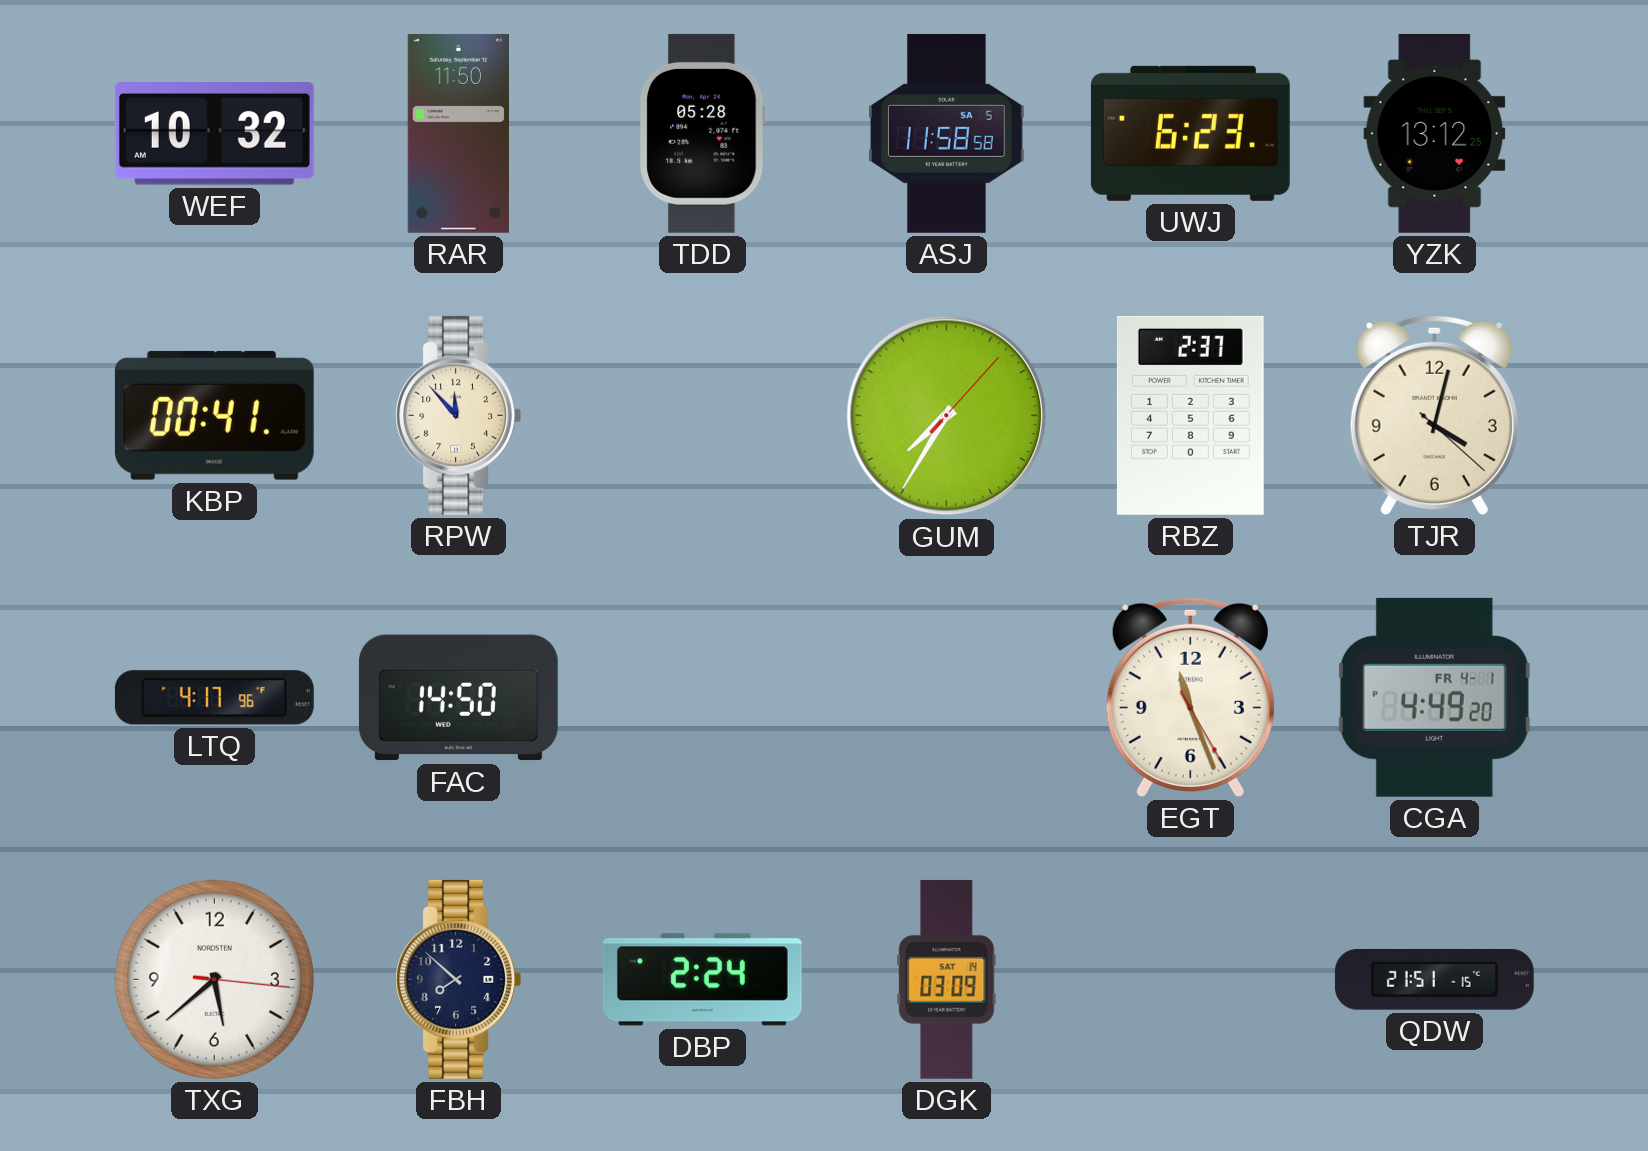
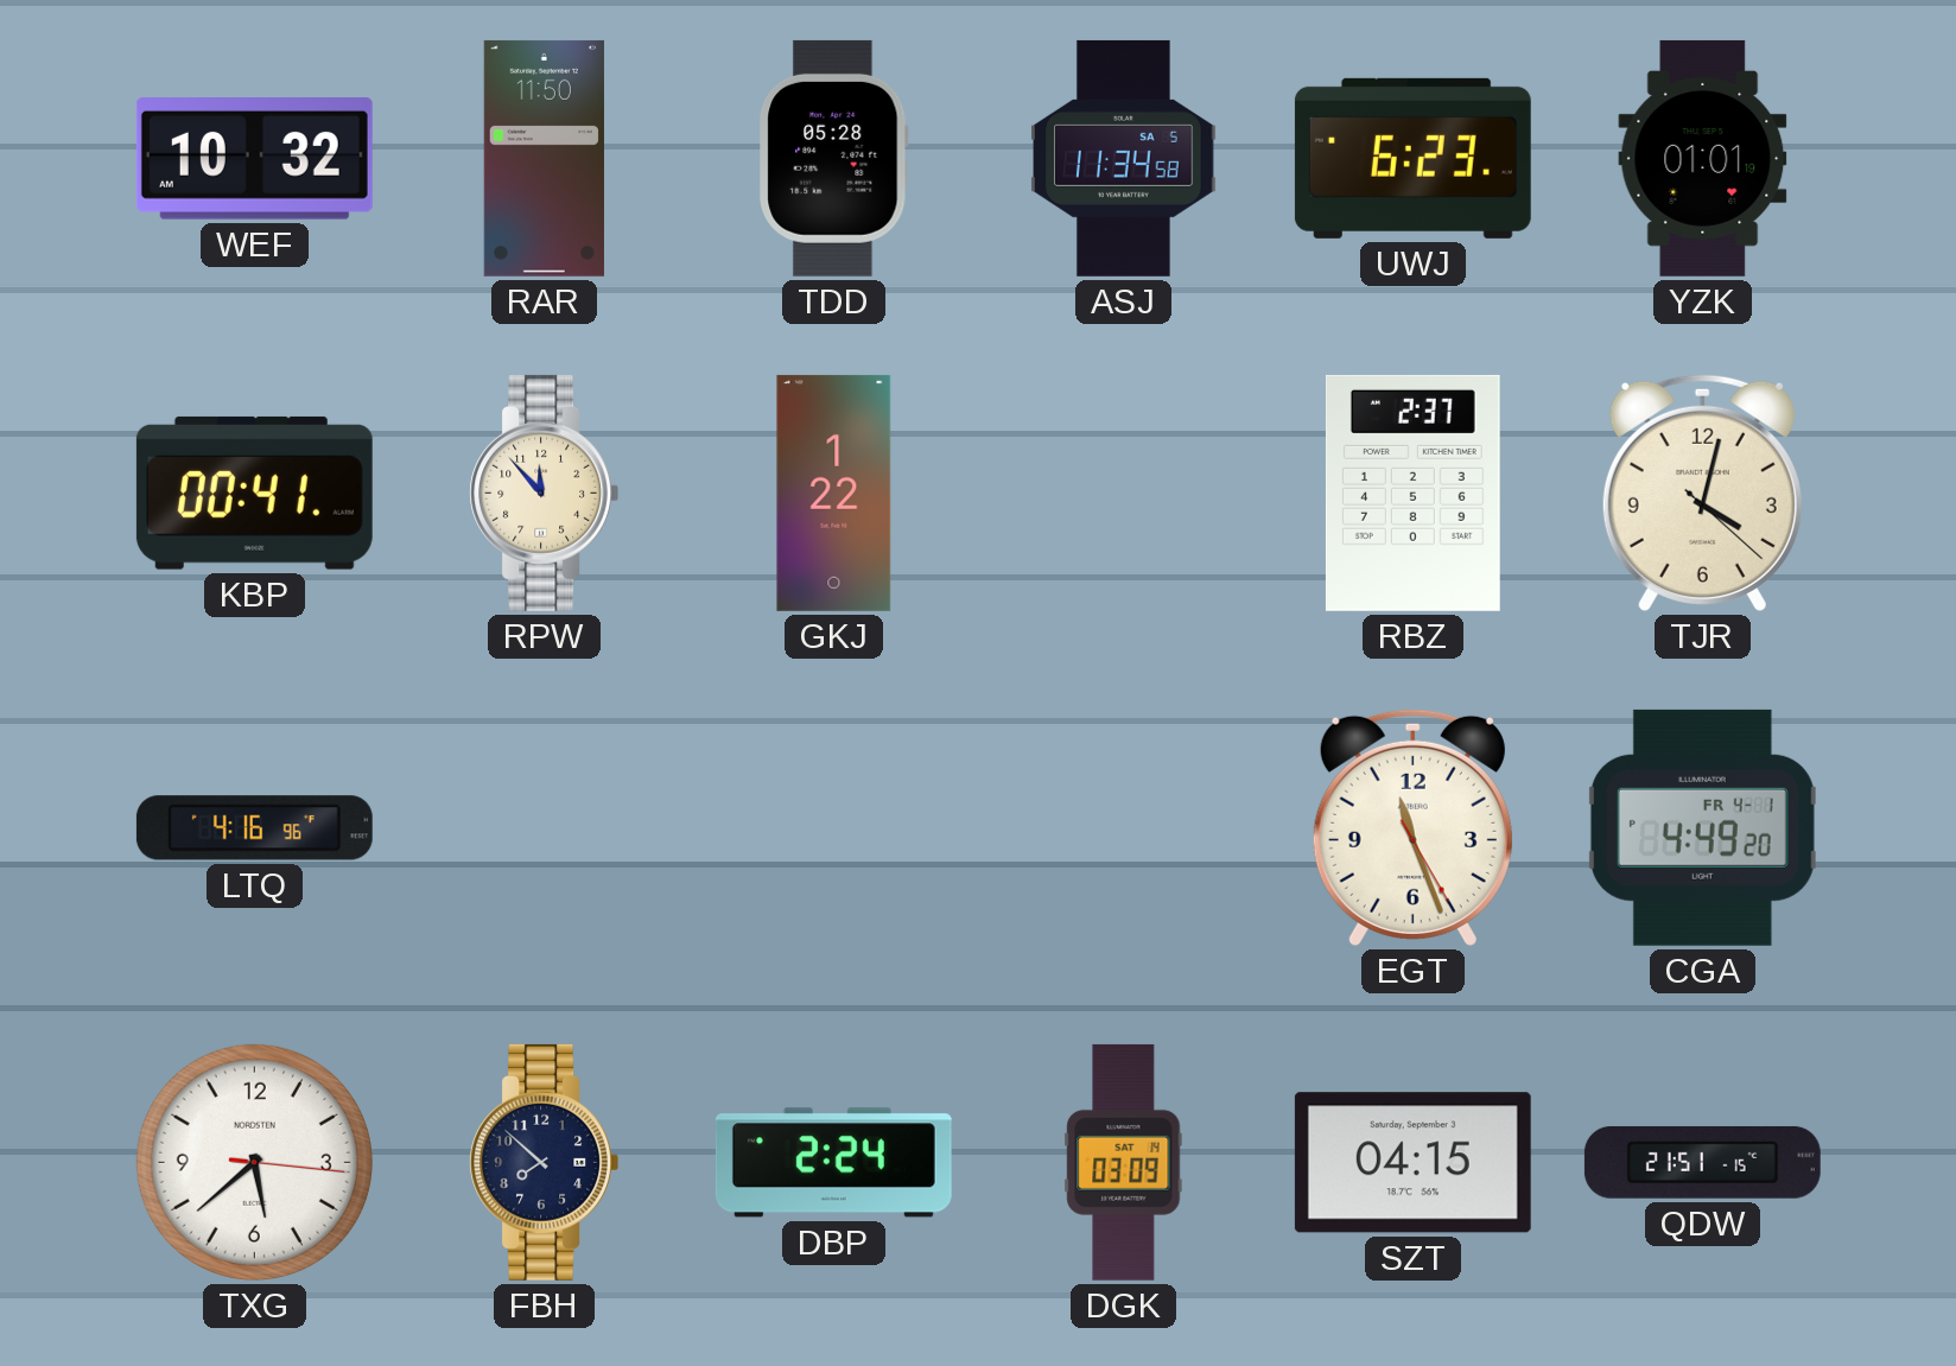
ASJ: 11:58 -> 11:34 (1124, 158)
YZK: 13:12 -> 01:01 (1703, 158)
GKJ: none -> 1:22 (834, 493)
GUM: 7:35 -> none (947, 416)
LTQ: 4:17 -> 4:16 (254, 828)
FAC: 14:50 -> none (458, 698)
SZT: none -> 04:15 (1412, 1163)
